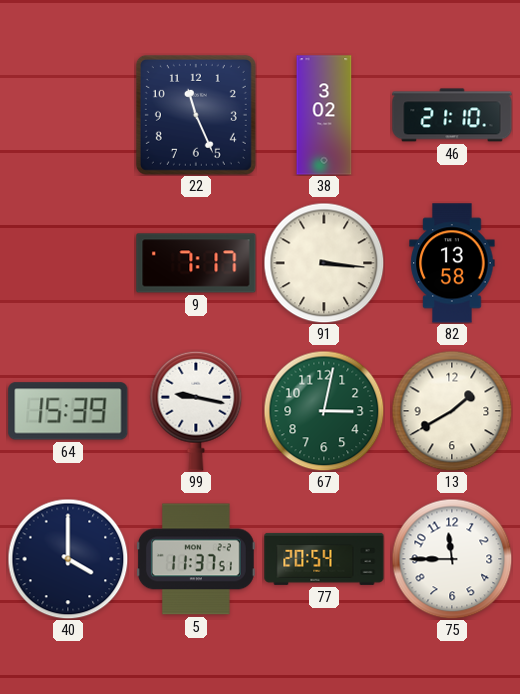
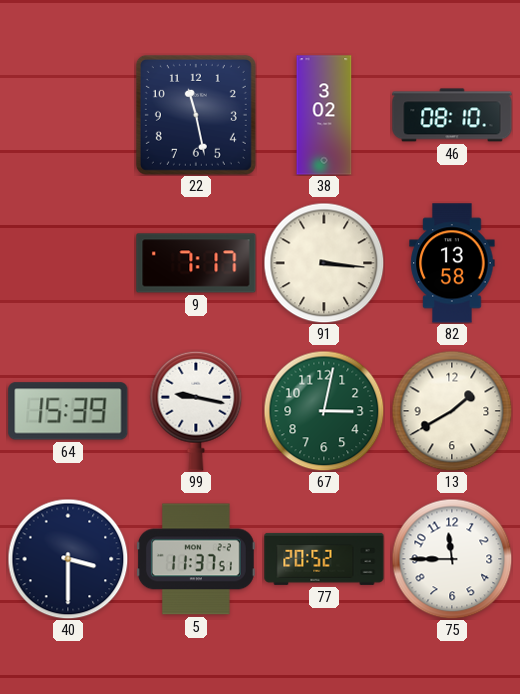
22: 11:26 -> 11:28 (196, 115)
46: 21:10 -> 08:10 (452, 115)
40: 4:00 -> 3:30 (68, 559)
77: 20:54 -> 20:52 (324, 559)
